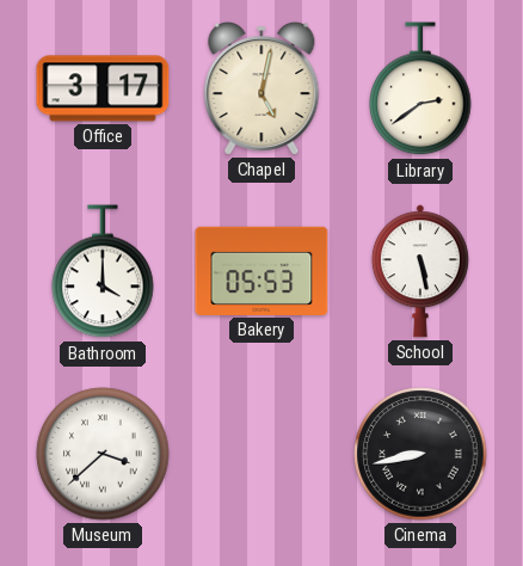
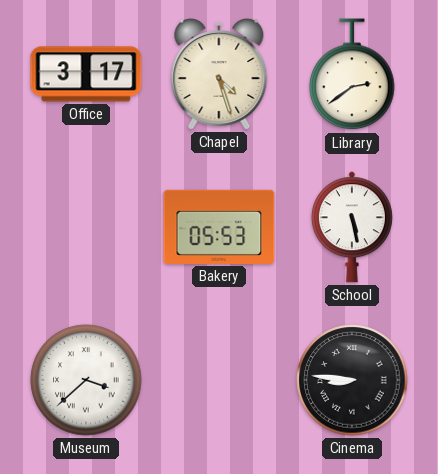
Chapel: 5:02 -> 4:27 (219, 75)
Bathroom: 4:00 -> none (103, 272)
Cinema: 8:43 -> 8:46 (352, 380)
